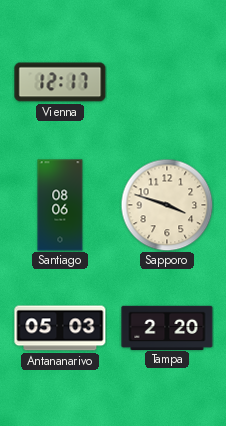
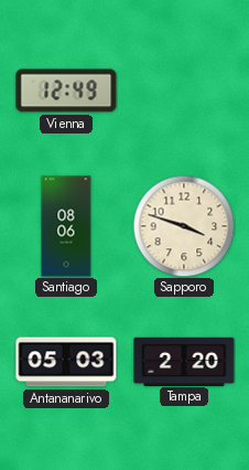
Vienna: 12:17 -> 12:49 (66, 90)
